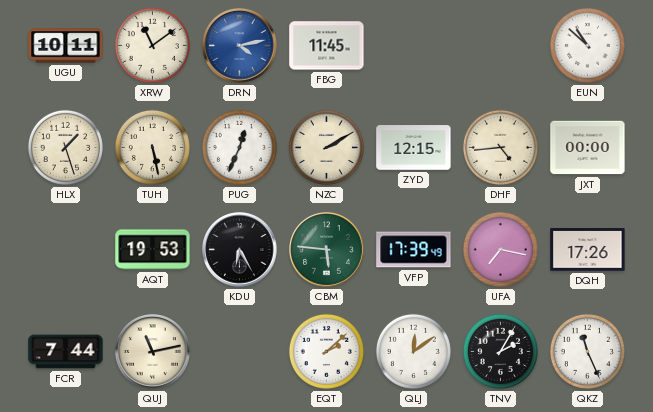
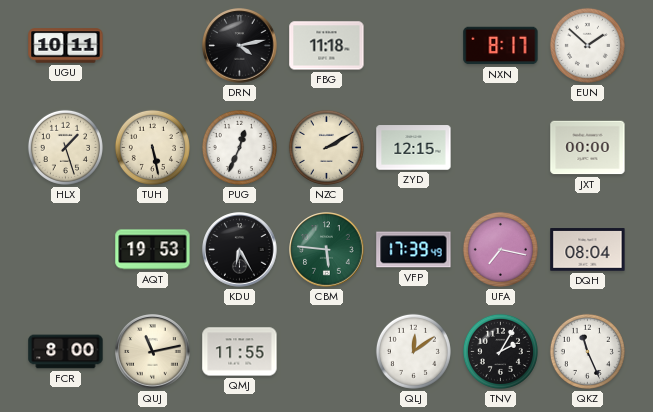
XRW: 11:09 -> none (152, 45)
DRN dial: blue -> black (240, 46)
FBG: 11:45 -> 11:18 (327, 46)
NXN: none -> 8:17 (501, 46)
EUN: 10:52 -> 1:52 (587, 45)
DHF: 4:44 -> none (500, 147)
DQH: 17:26 -> 08:04 (588, 250)
FCR: 7:44 -> 8:00 (66, 352)
QMJ: none -> 11:55 (240, 352)
EQT: 2:08 -> none (326, 351)
